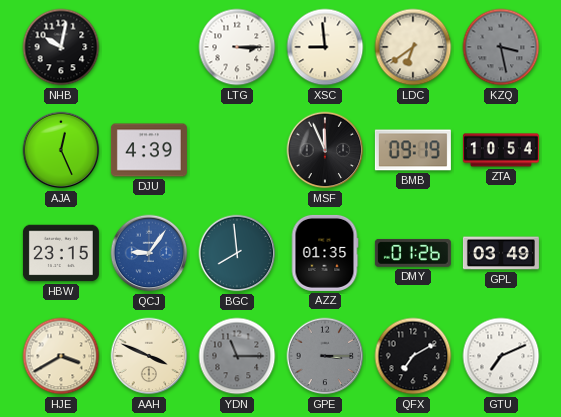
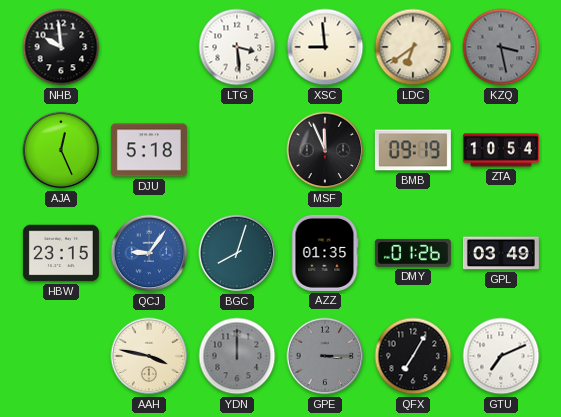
NHB: 10:02 -> 9:59 (61, 47)
LTG: 3:15 -> 3:29 (237, 47)
DJU: 4:39 -> 5:18 (149, 150)
BGC: 7:59 -> 8:03 (237, 253)
HJE: 3:40 -> none (61, 356)
AAH: 3:49 -> 3:47 (149, 356)
YDN: 11:15 -> 12:00 (237, 356)
QFX: 7:10 -> 7:05 (413, 356)
